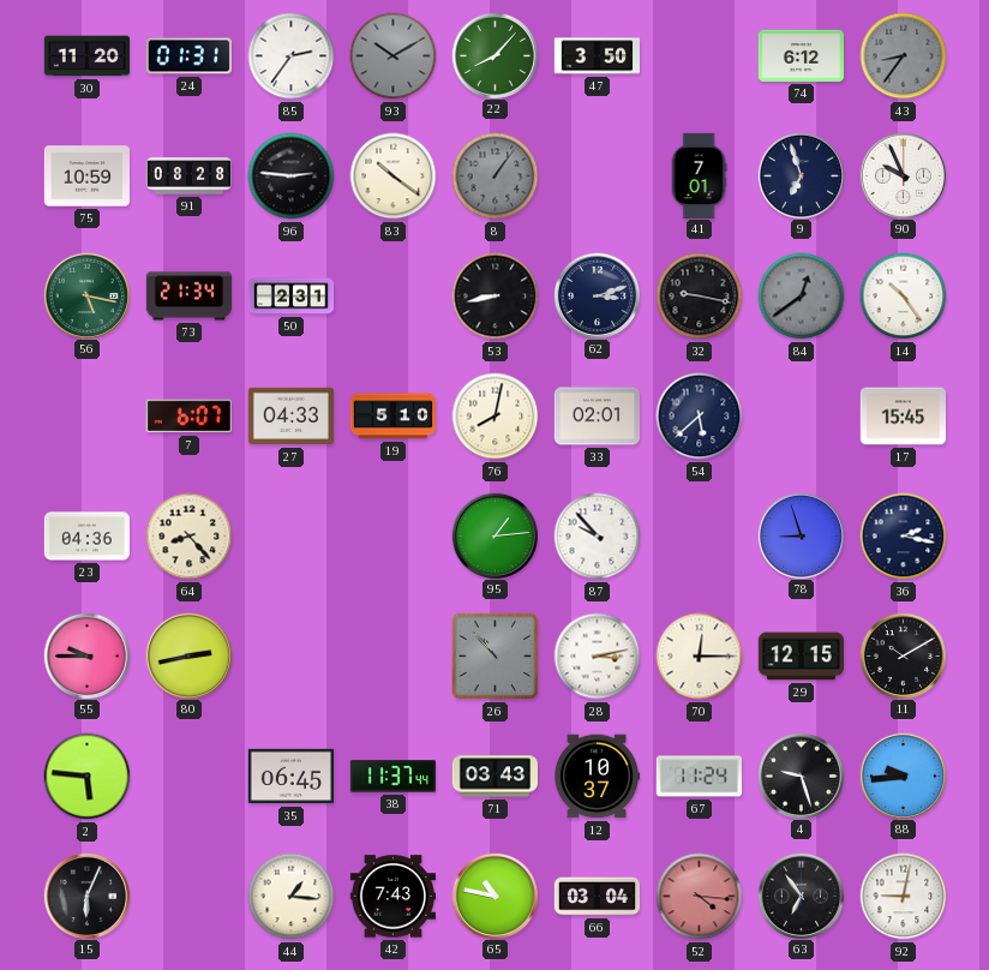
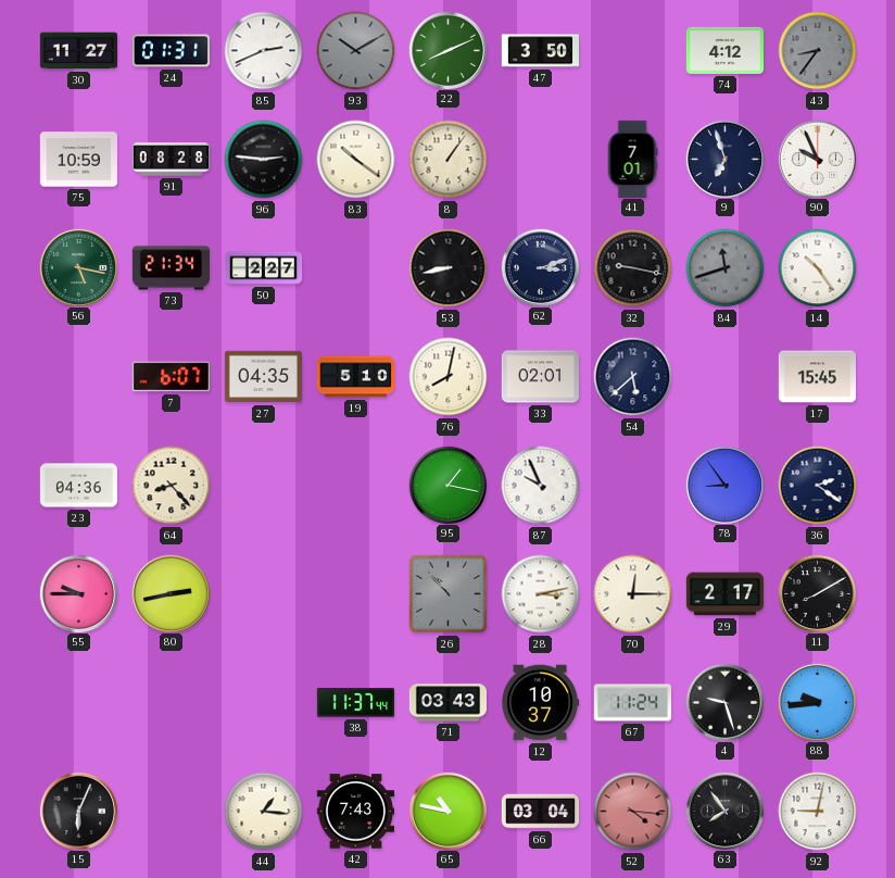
30: 11:20 -> 11:27 (78, 51)
85: 2:36 -> 2:41 (264, 51)
22: 8:07 -> 8:11 (449, 50)
74: 6:12 -> 4:12 (724, 50)
8 dial: grey -> cream (449, 160)
50: 2:31 -> 2:27 (264, 268)
84: 12:39 -> 11:42 (726, 268)
27: 04:33 -> 04:35 (263, 377)
95: 1:14 -> 1:17 (449, 485)
87: 9:53 -> 9:56 (541, 486)
78: 8:57 -> 8:54 (726, 485)
36: 2:17 -> 2:21 (818, 486)
29: 12:15 -> 2:17 (724, 594)
11: 10:10 -> 8:10 (818, 593)
2: 5:46 -> none (88, 777)
35: 06:45 -> none (290, 777)
63: 6:54 -> 7:54 (726, 811)
